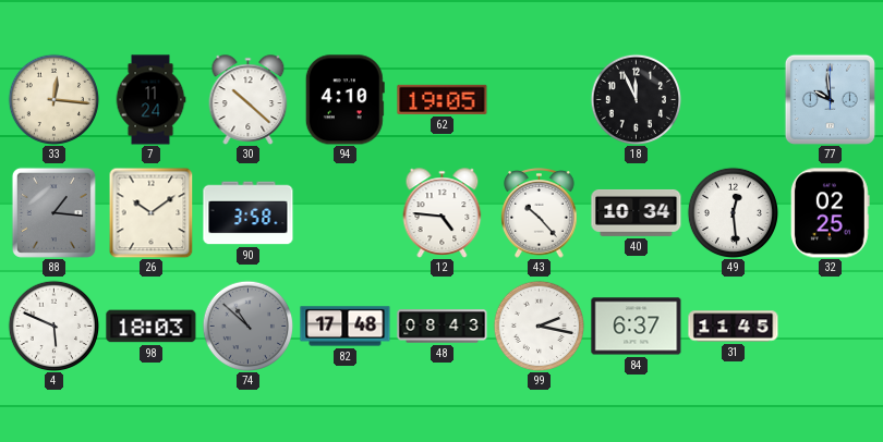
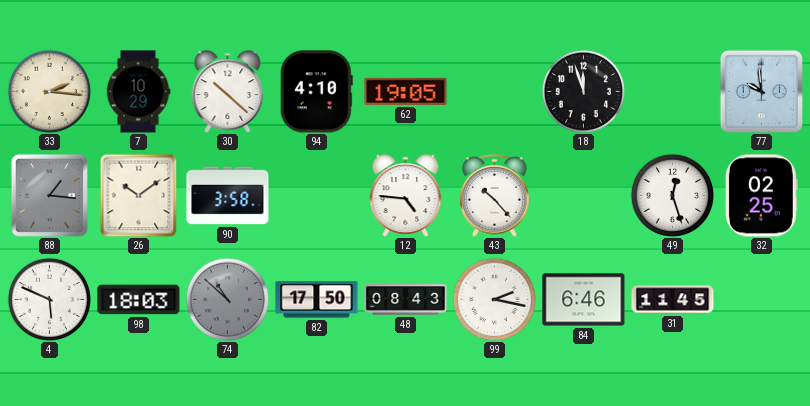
33: 12:16 -> 2:16 (49, 91)
7: 11:24 -> 10:29 (138, 92)
18: 11:56 -> 11:57 (583, 91)
40: 10:34 -> none (637, 212)
49: 12:29 -> 12:27 (672, 195)
82: 17:48 -> 17:50 (317, 300)
84: 6:37 -> 6:46 (584, 300)
